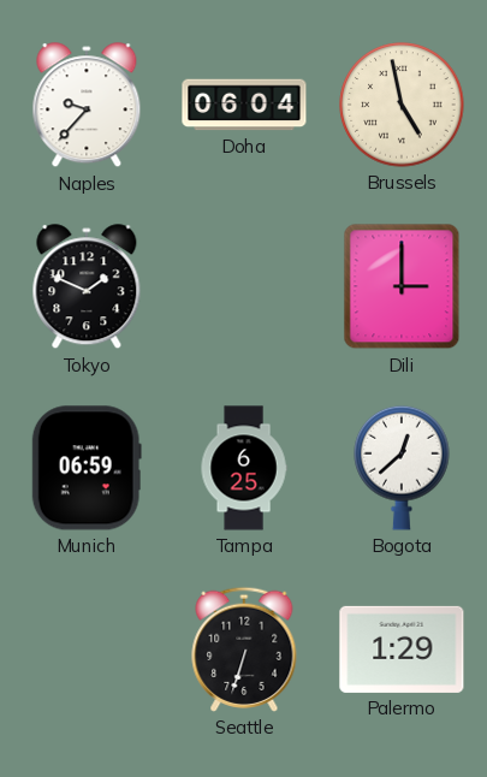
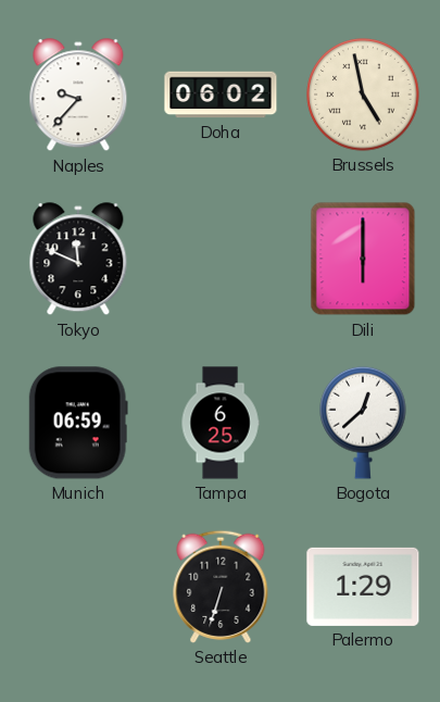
Doha: 06:04 -> 06:02 (221, 95)
Tokyo: 1:49 -> 11:49 (78, 260)
Dili: 3:00 -> 6:00 (363, 259)
